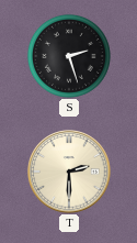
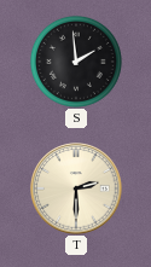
S: 2:27 -> 1:59 (76, 62)
